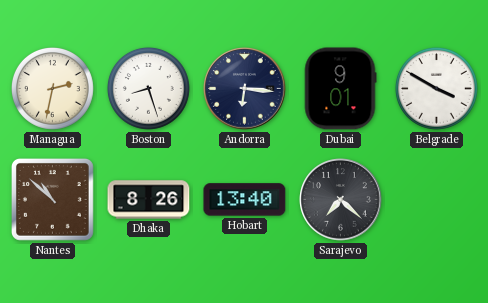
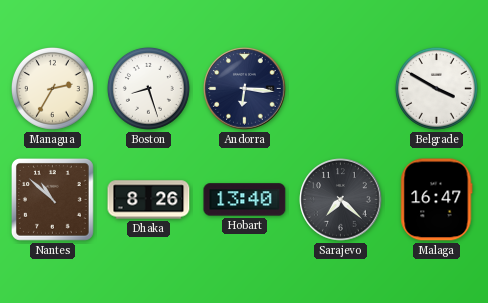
Managua: 2:32 -> 2:35 (52, 88)
Dubai: 9:01 -> none (340, 89)
Malaga: none -> 16:47 (437, 200)
